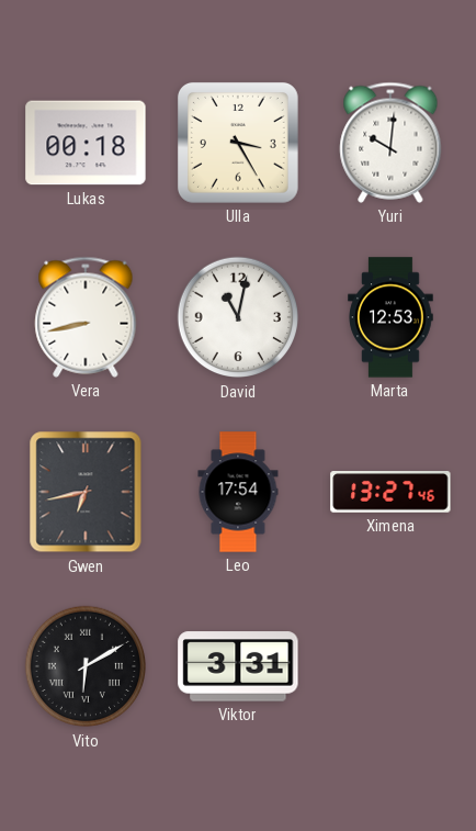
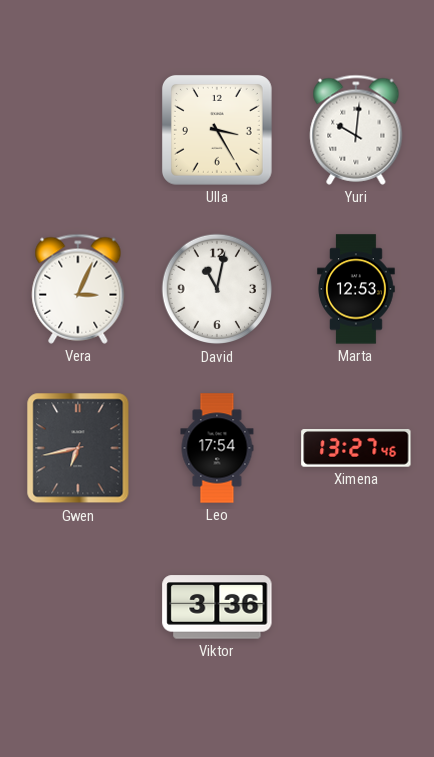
Lukas: 00:18 -> none (86, 143)
Vera: 8:43 -> 3:04 (78, 289)
Vito: 6:10 -> none (86, 666)
Viktor: 3:31 -> 3:36 (217, 607)
